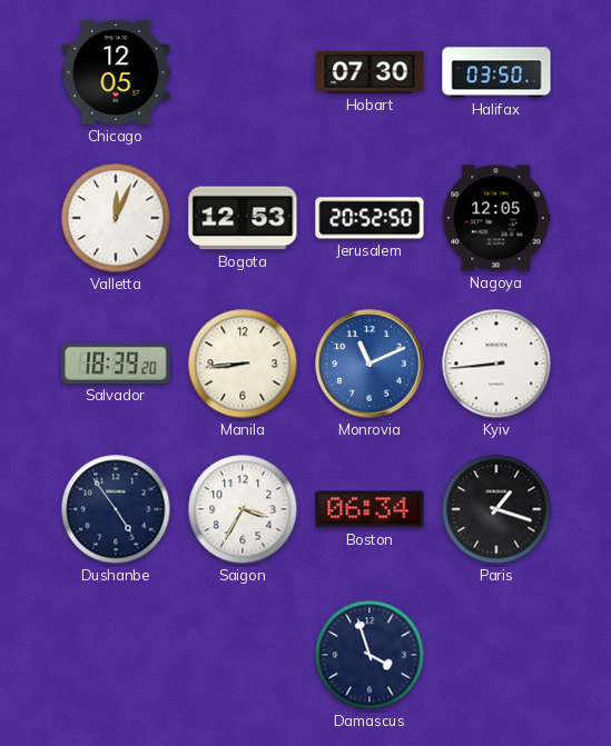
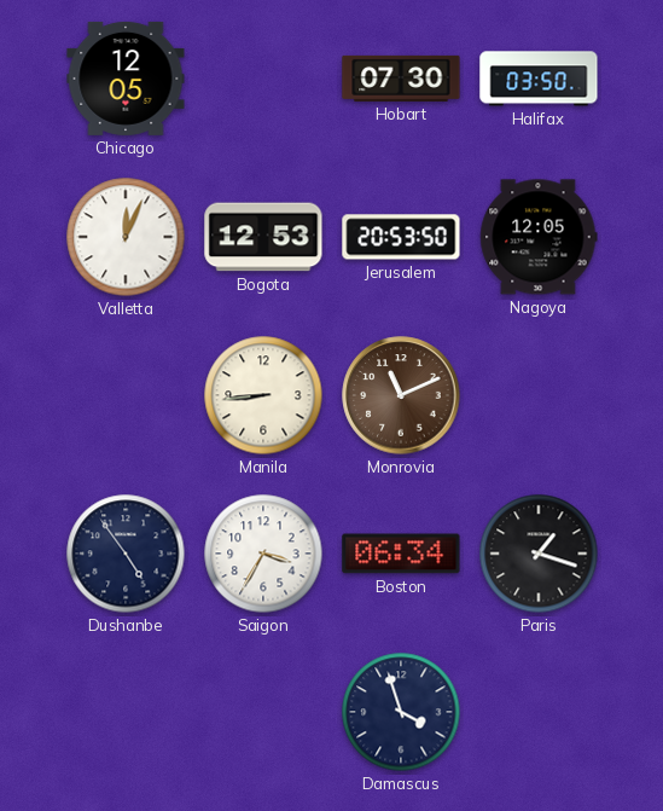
Jerusalem: 20:52 -> 20:53 (401, 237)
Salvador: 18:39 -> none (116, 364)
Monrovia dial: blue -> brown (401, 395)
Kyiv: 8:44 -> none (496, 364)
